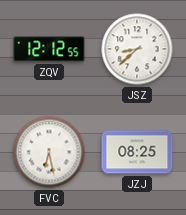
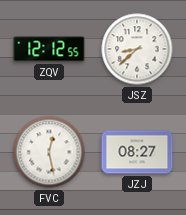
FVC: 6:28 -> 12:28 (49, 152)
JZJ: 08:25 -> 08:27 (137, 152)
